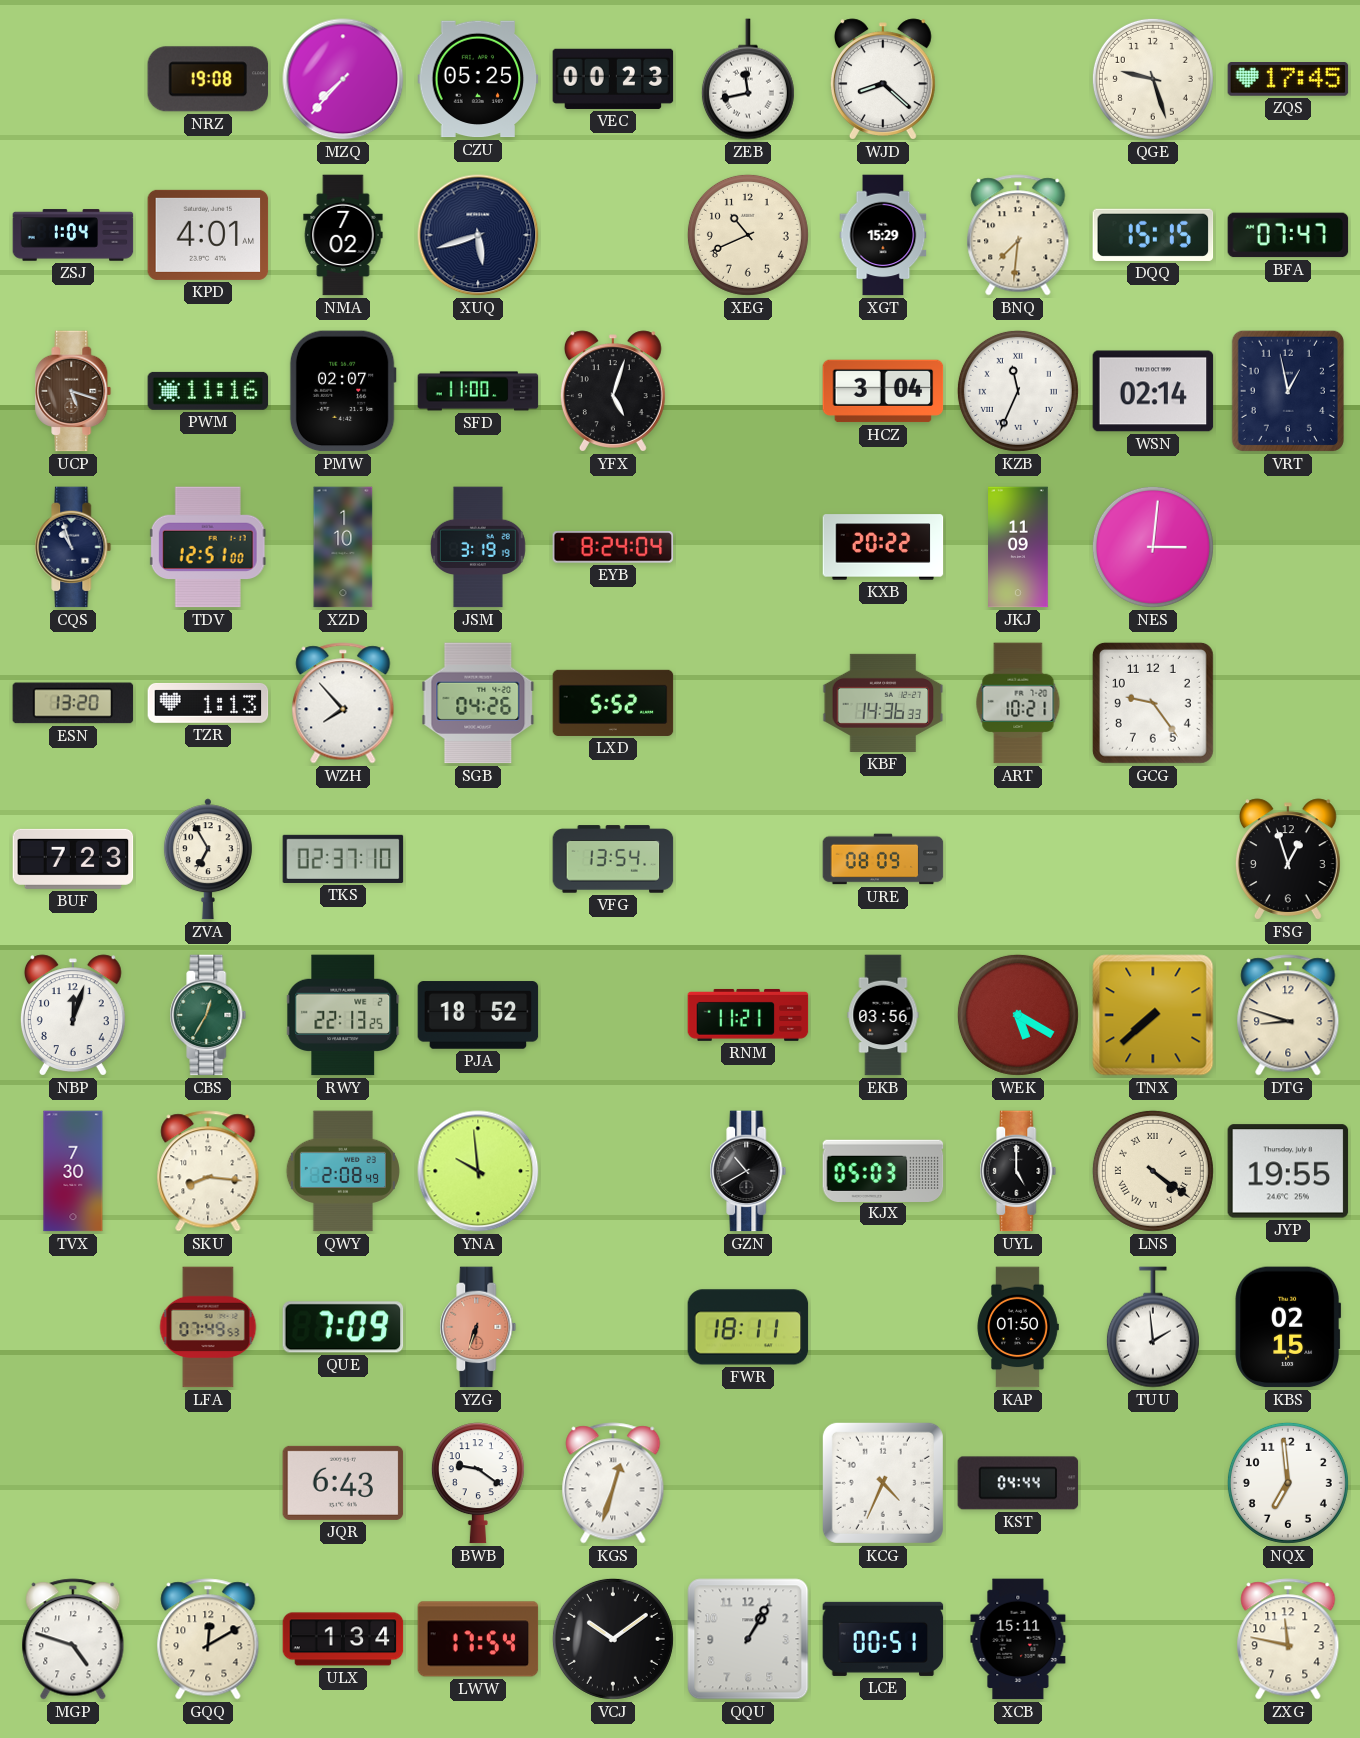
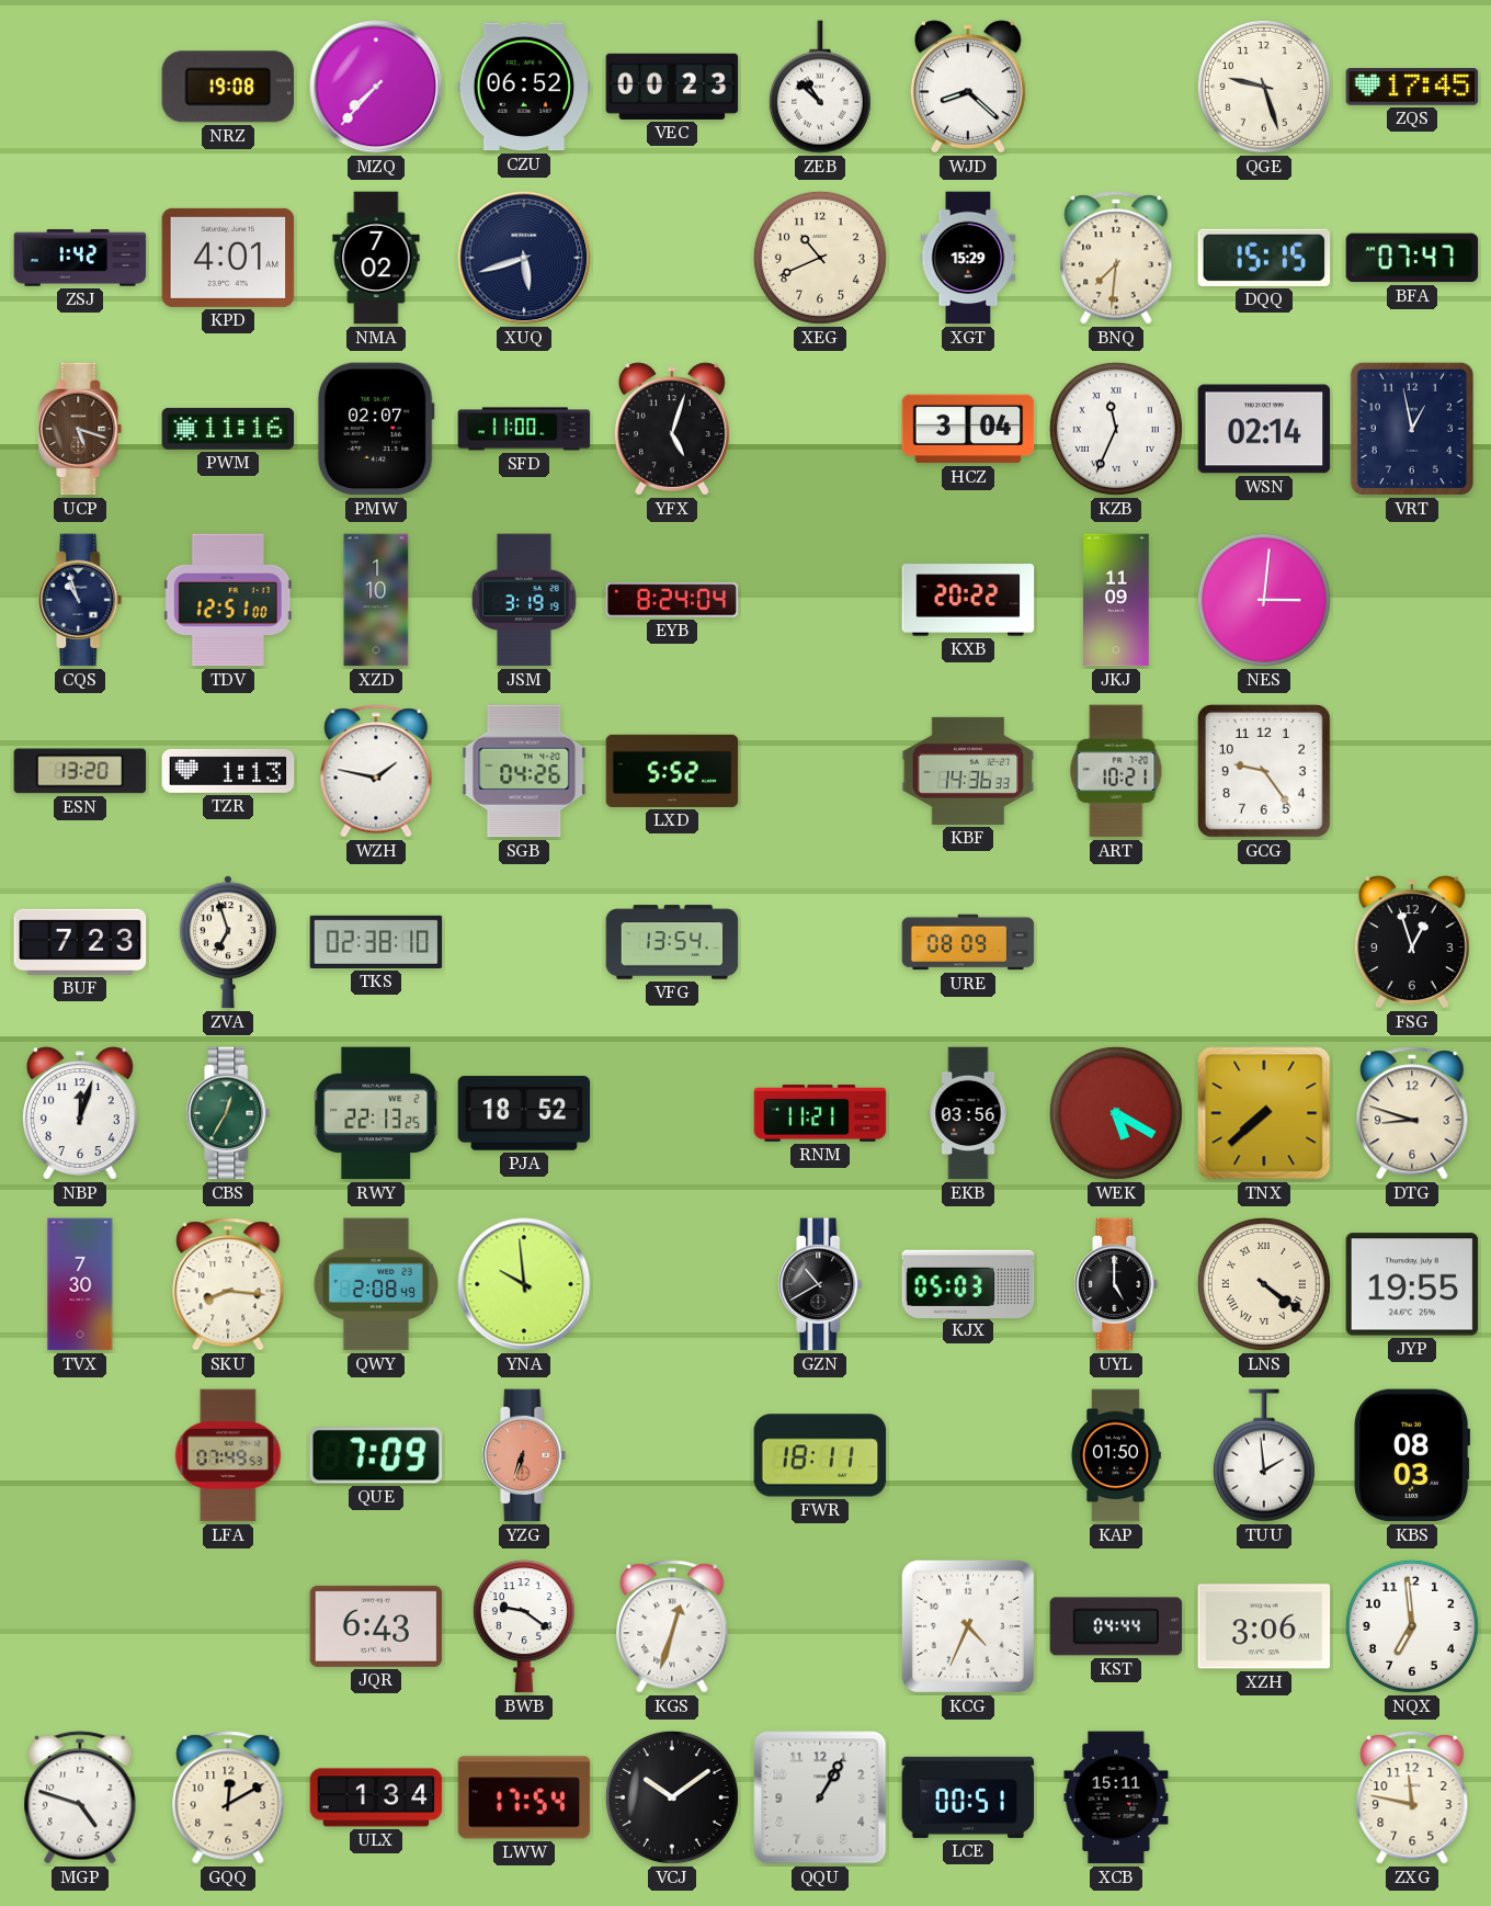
CZU: 05:25 -> 06:52 (524, 87)
ZEB: 11:43 -> 10:52 (820, 87)
ZSJ: 1:04 -> 1:42 (80, 258)
WZH: 7:53 -> 1:47 (376, 771)
ZVA: 6:55 -> 6:57 (228, 942)
TKS: 02:37 -> 02:38 (376, 942)
KBS: 02:15 -> 08:03 (1412, 1455)
XZH: none -> 3:06 (1264, 1626)
